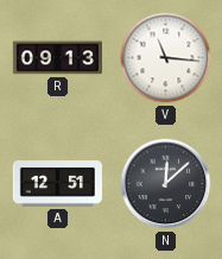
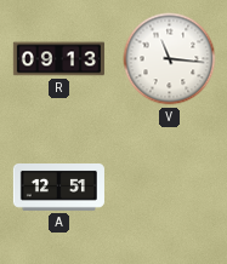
N: 12:08 -> none (166, 184)
